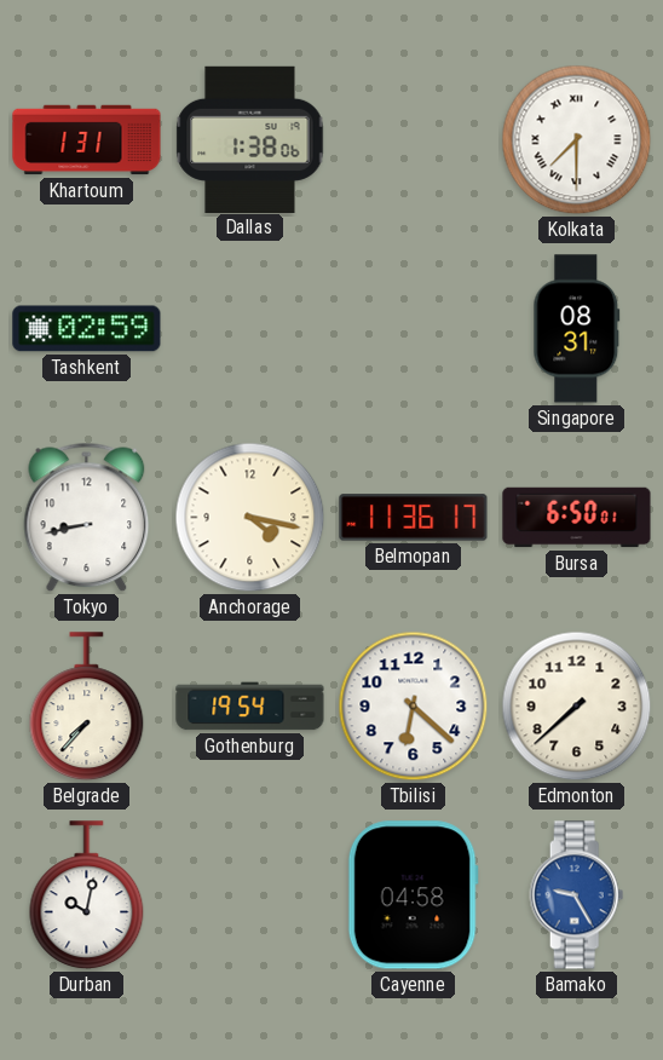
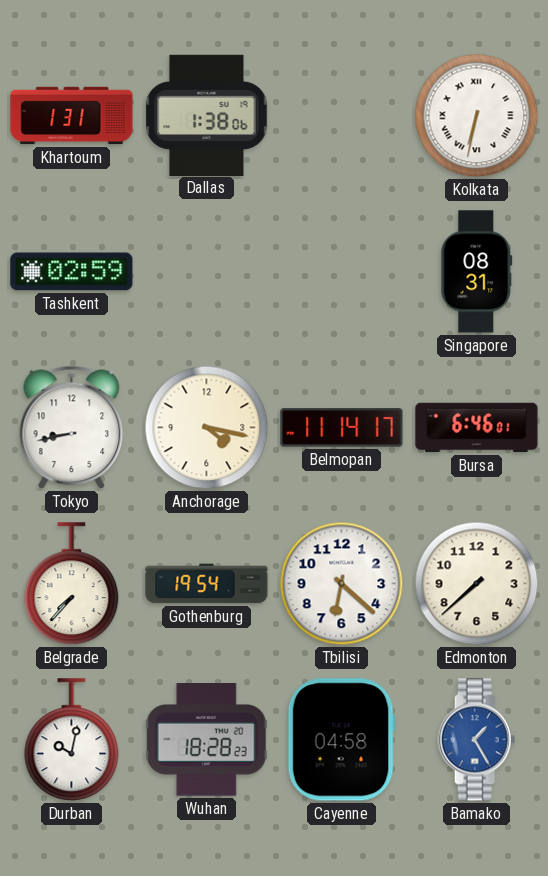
Kolkata: 7:30 -> 6:32 (477, 116)
Belmopan: 11:36 -> 11:14 (342, 428)
Bursa: 6:50 -> 6:46 (477, 428)
Wuhan: none -> 18:28 (206, 740)
Bamako: 9:25 -> 1:25 (477, 740)
